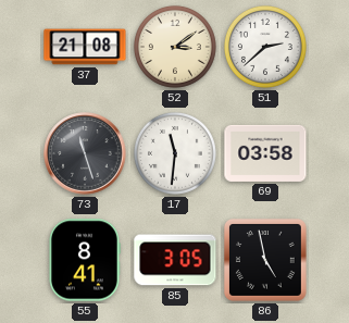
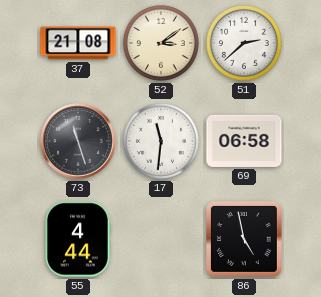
69: 03:58 -> 06:58 (244, 141)
55: 8:41 -> 4:44 (78, 239)
85: 3:05 -> none (175, 260)
